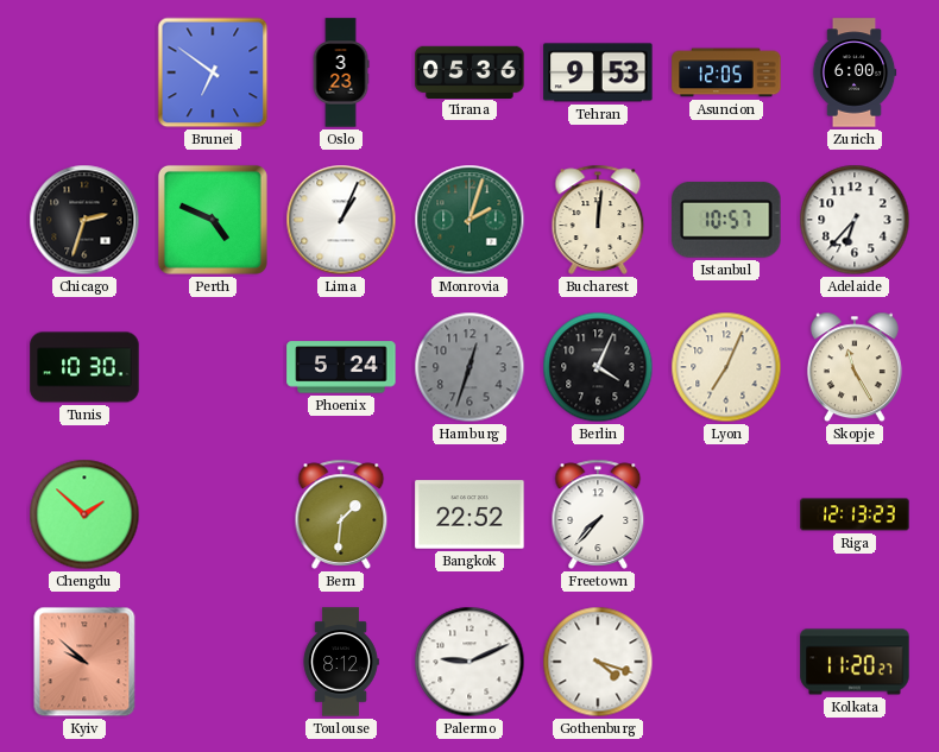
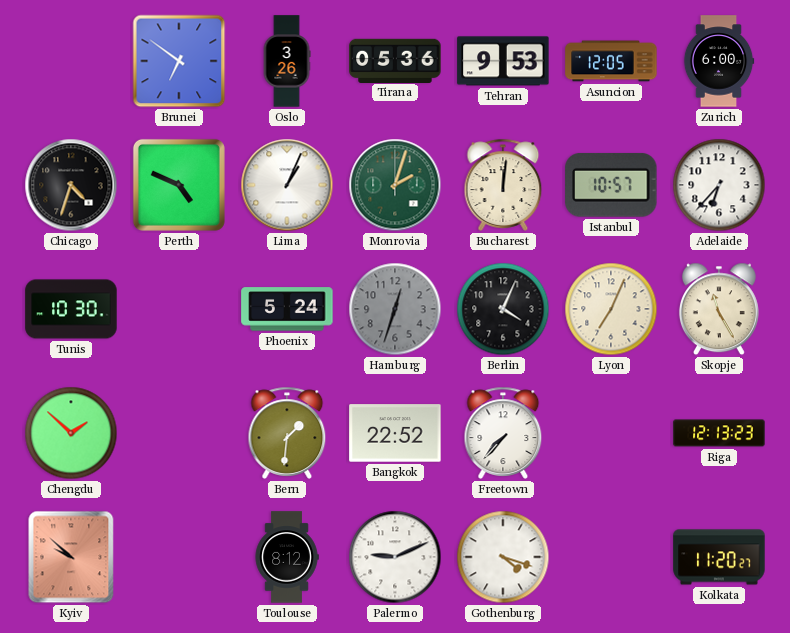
Oslo: 3:23 -> 3:26 (287, 61)
Chicago: 2:33 -> 4:33 (71, 185)
